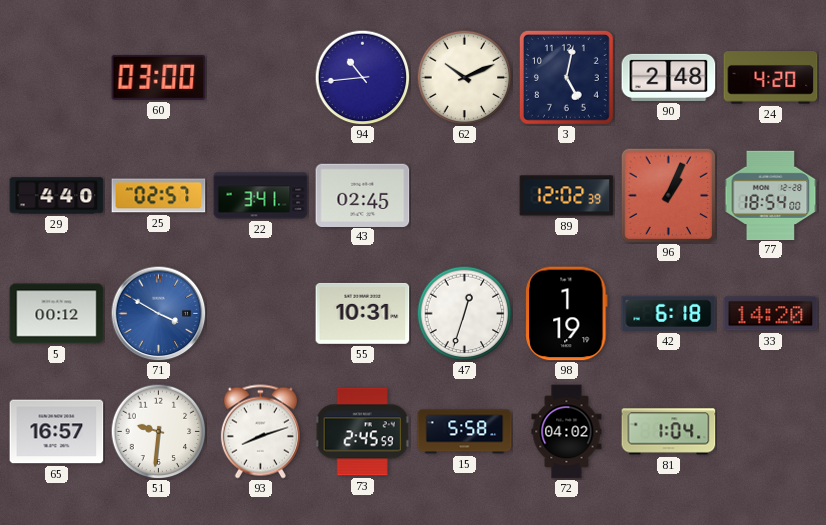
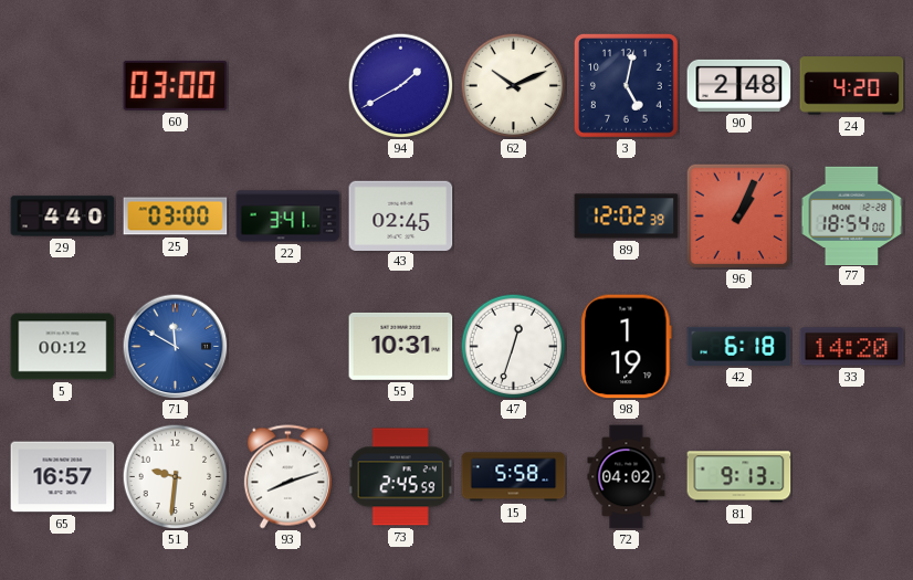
94: 10:44 -> 1:40 (400, 85)
25: 02:57 -> 03:00 (176, 217)
71: 3:50 -> 11:50 (175, 346)
81: 1:04 -> 9:13 (739, 477)
